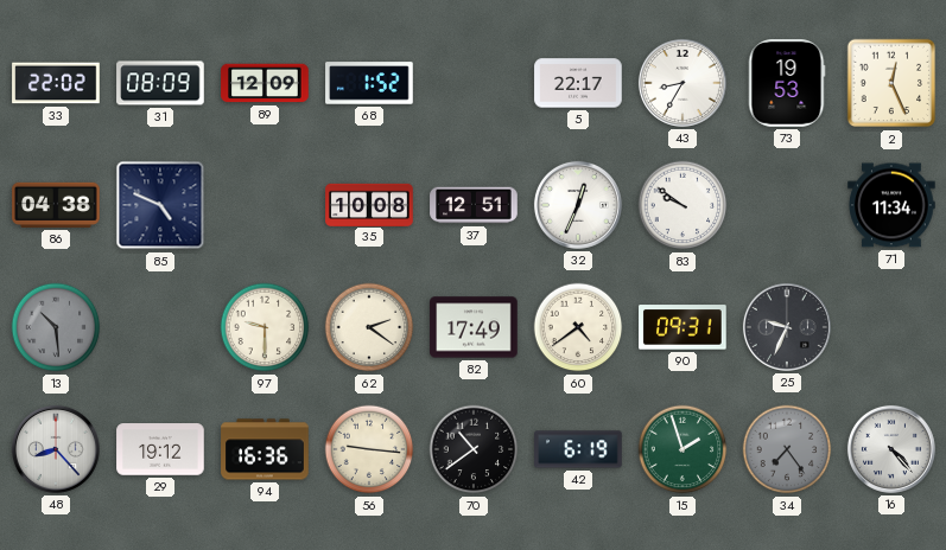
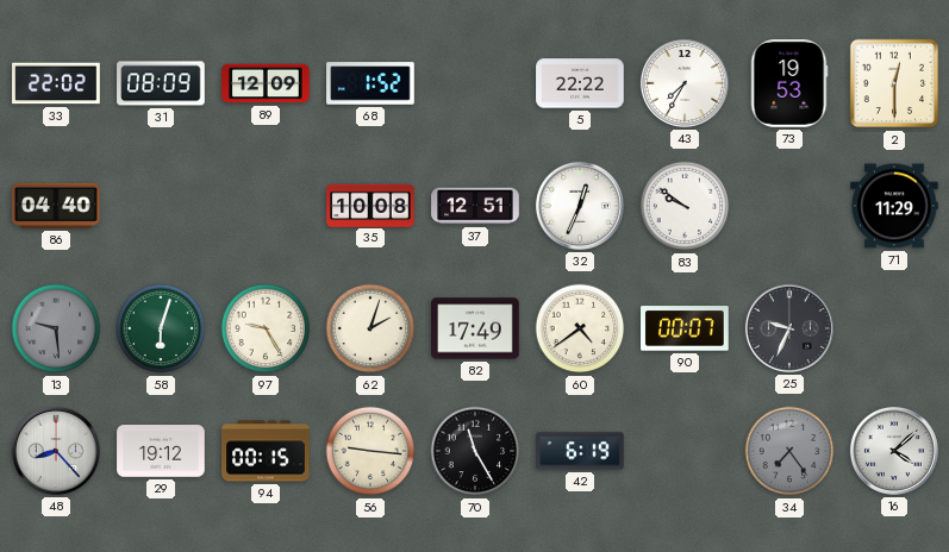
5: 22:17 -> 22:22 (580, 83)
43: 8:35 -> 7:35 (685, 83)
2: 12:26 -> 12:30 (894, 83)
86: 04:38 -> 04:40 (56, 206)
85: 4:49 -> none (160, 205)
71: 11:34 -> 11:29 (894, 206)
13: 10:29 -> 9:29 (56, 328)
58: none -> 6:03 (161, 328)
97: 9:30 -> 9:25 (266, 328)
62: 2:21 -> 2:03 (370, 328)
90: 09:31 -> 00:07 (685, 328)
94: 16:36 -> 00:15 (266, 451)
70: 10:39 -> 11:25 (475, 451)
15: 1:57 -> none (682, 449)
16: 4:23 -> 4:08 (894, 451)
